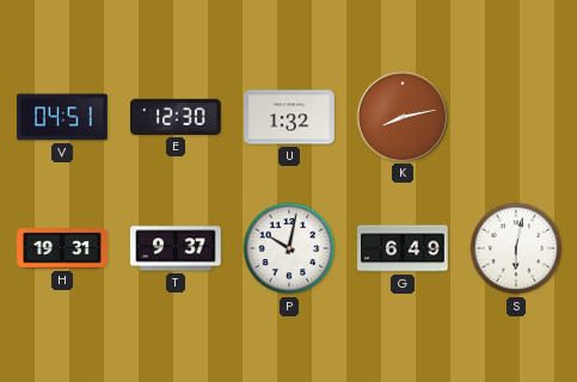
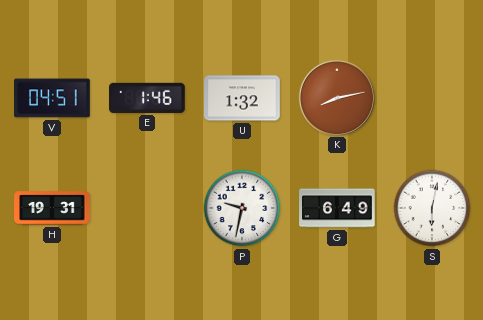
E: 12:30 -> 1:46 (148, 98)
T: 9:37 -> none (176, 248)
P: 10:02 -> 9:32 (242, 208)
